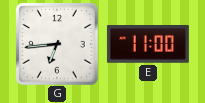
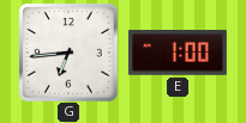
E: 11:00 -> 1:00 (178, 54)
